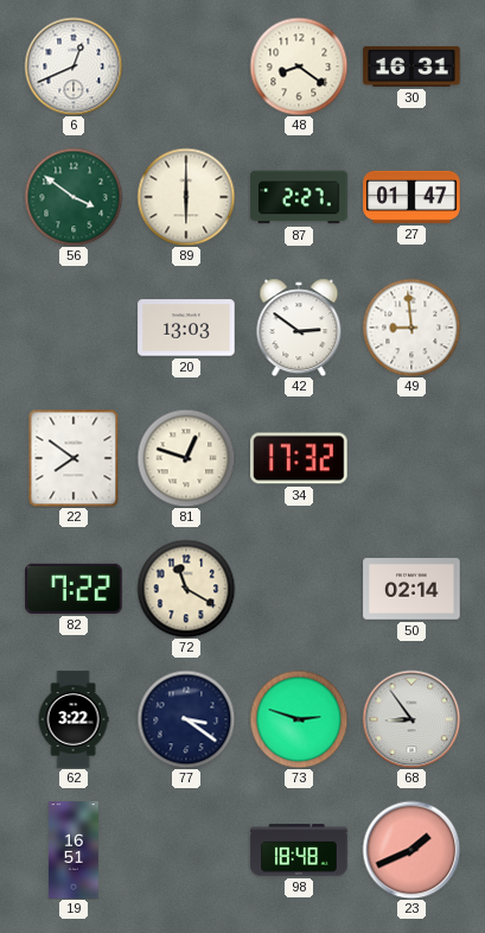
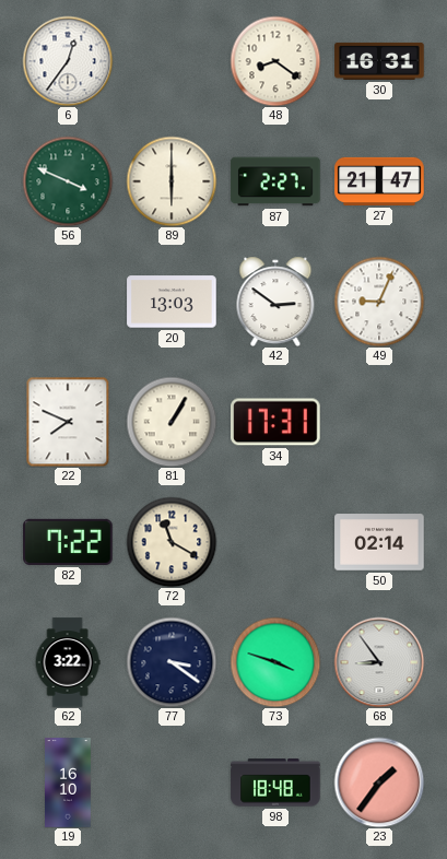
6: 12:41 -> 12:36 (68, 61)
56: 3:51 -> 3:49 (68, 181)
27: 01:47 -> 21:47 (379, 181)
49: 8:59 -> 9:04 (379, 302)
22: 7:51 -> 7:49 (68, 422)
81: 12:48 -> 1:05 (172, 422)
34: 17:32 -> 17:31 (275, 422)
73: 2:48 -> 3:48 (275, 662)
19: 16:51 -> 16:10 (69, 782)
23: 1:41 -> 1:36 (379, 782)
